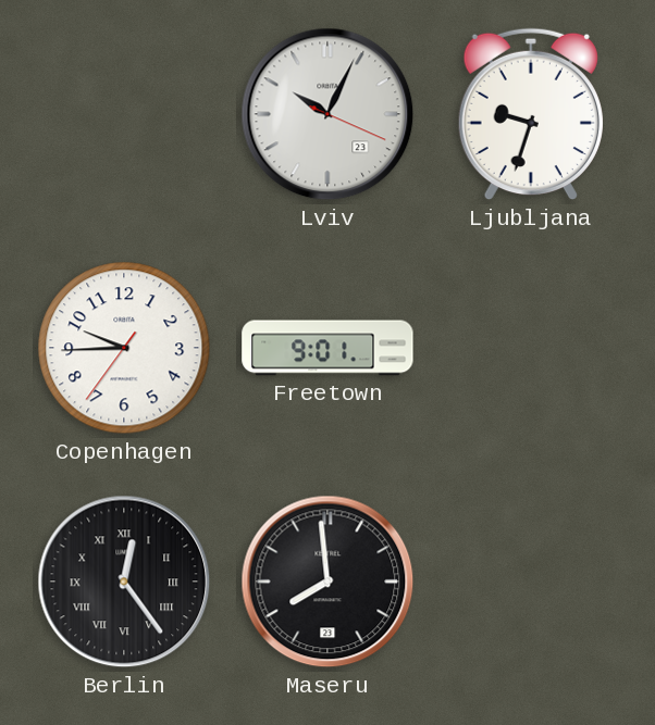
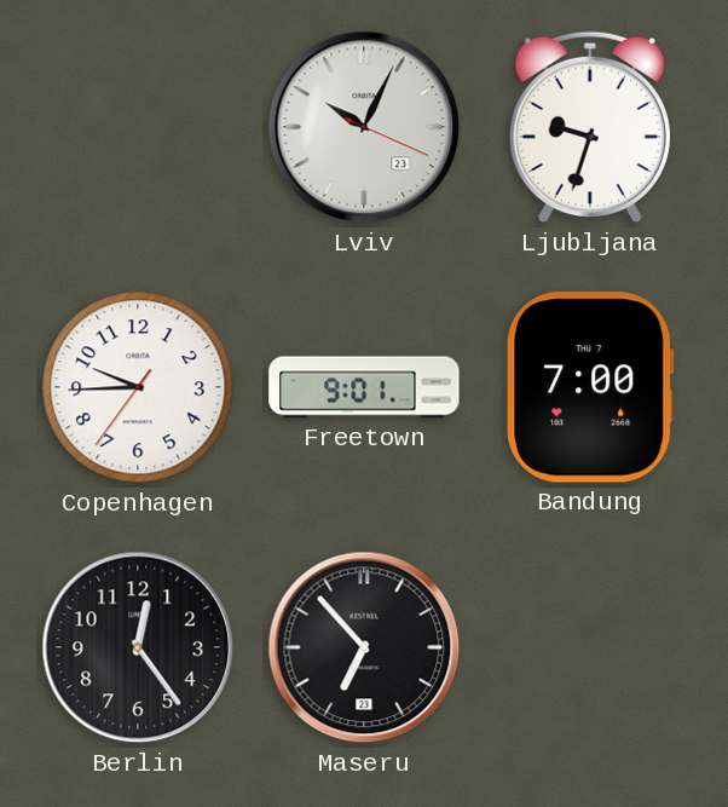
Bandung: none -> 7:00 (590, 387)
Berlin numerals: Roman -> Arabic (138, 647)
Maseru: 7:59 -> 6:53 (364, 647)
